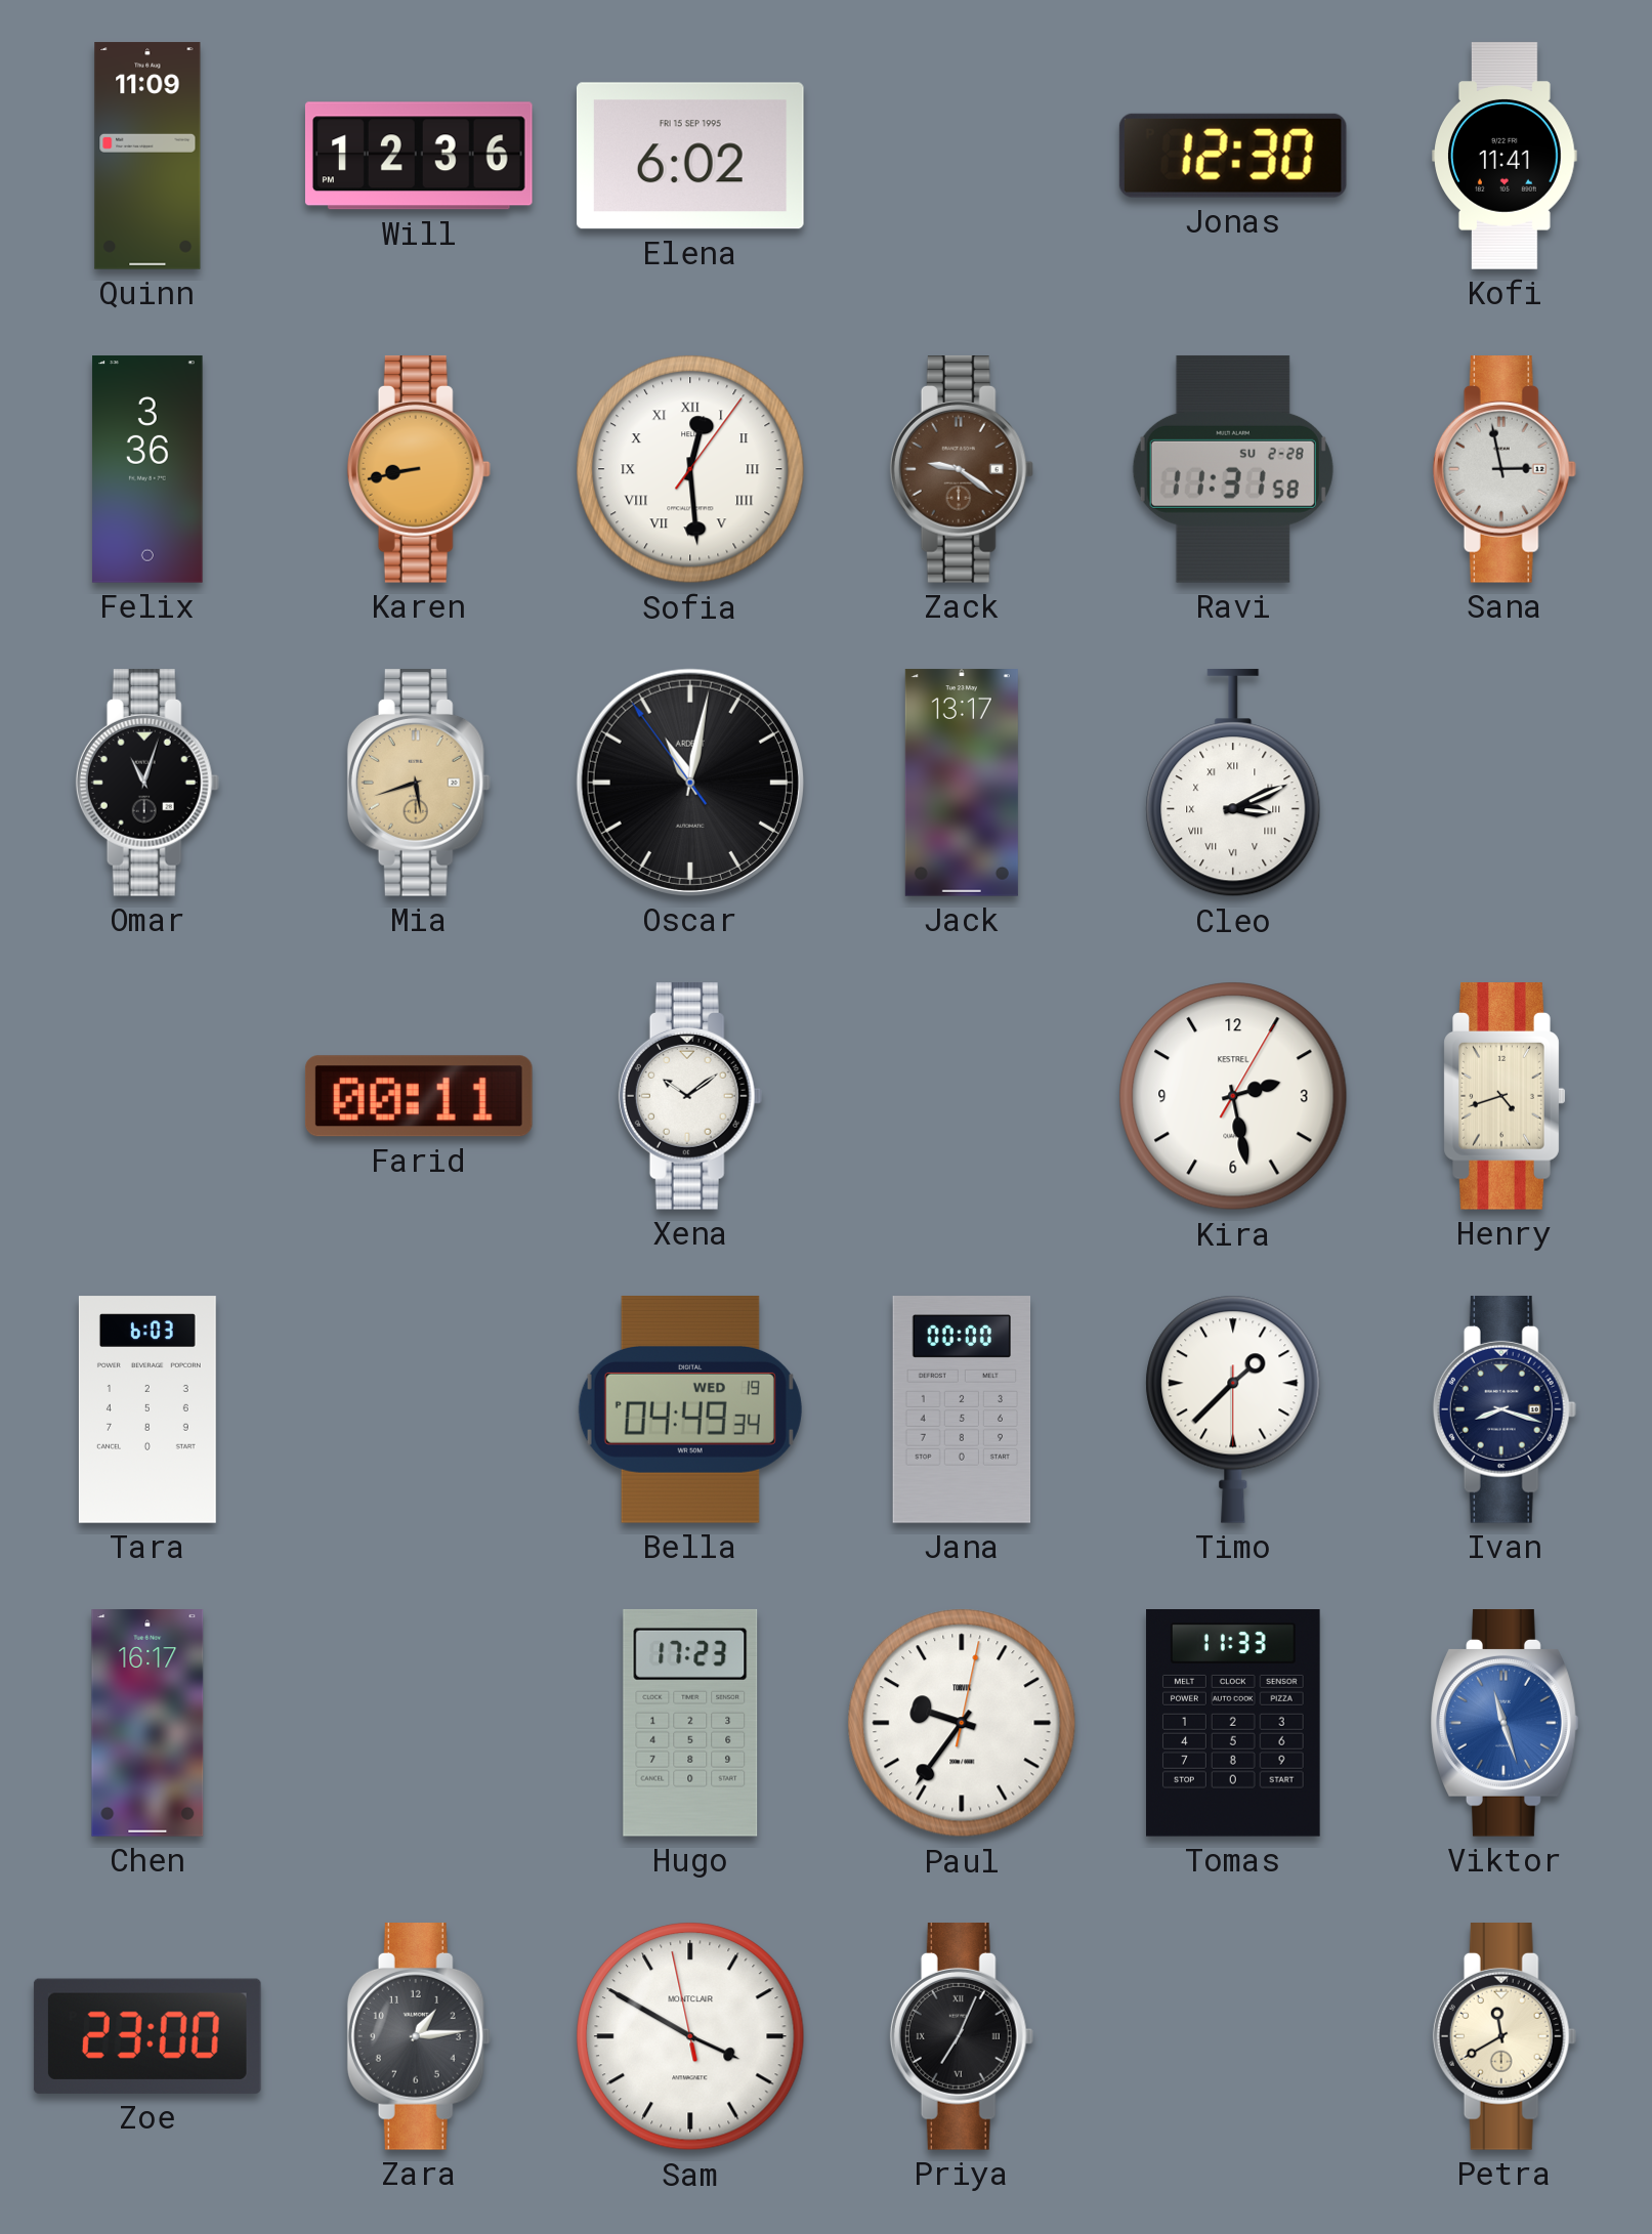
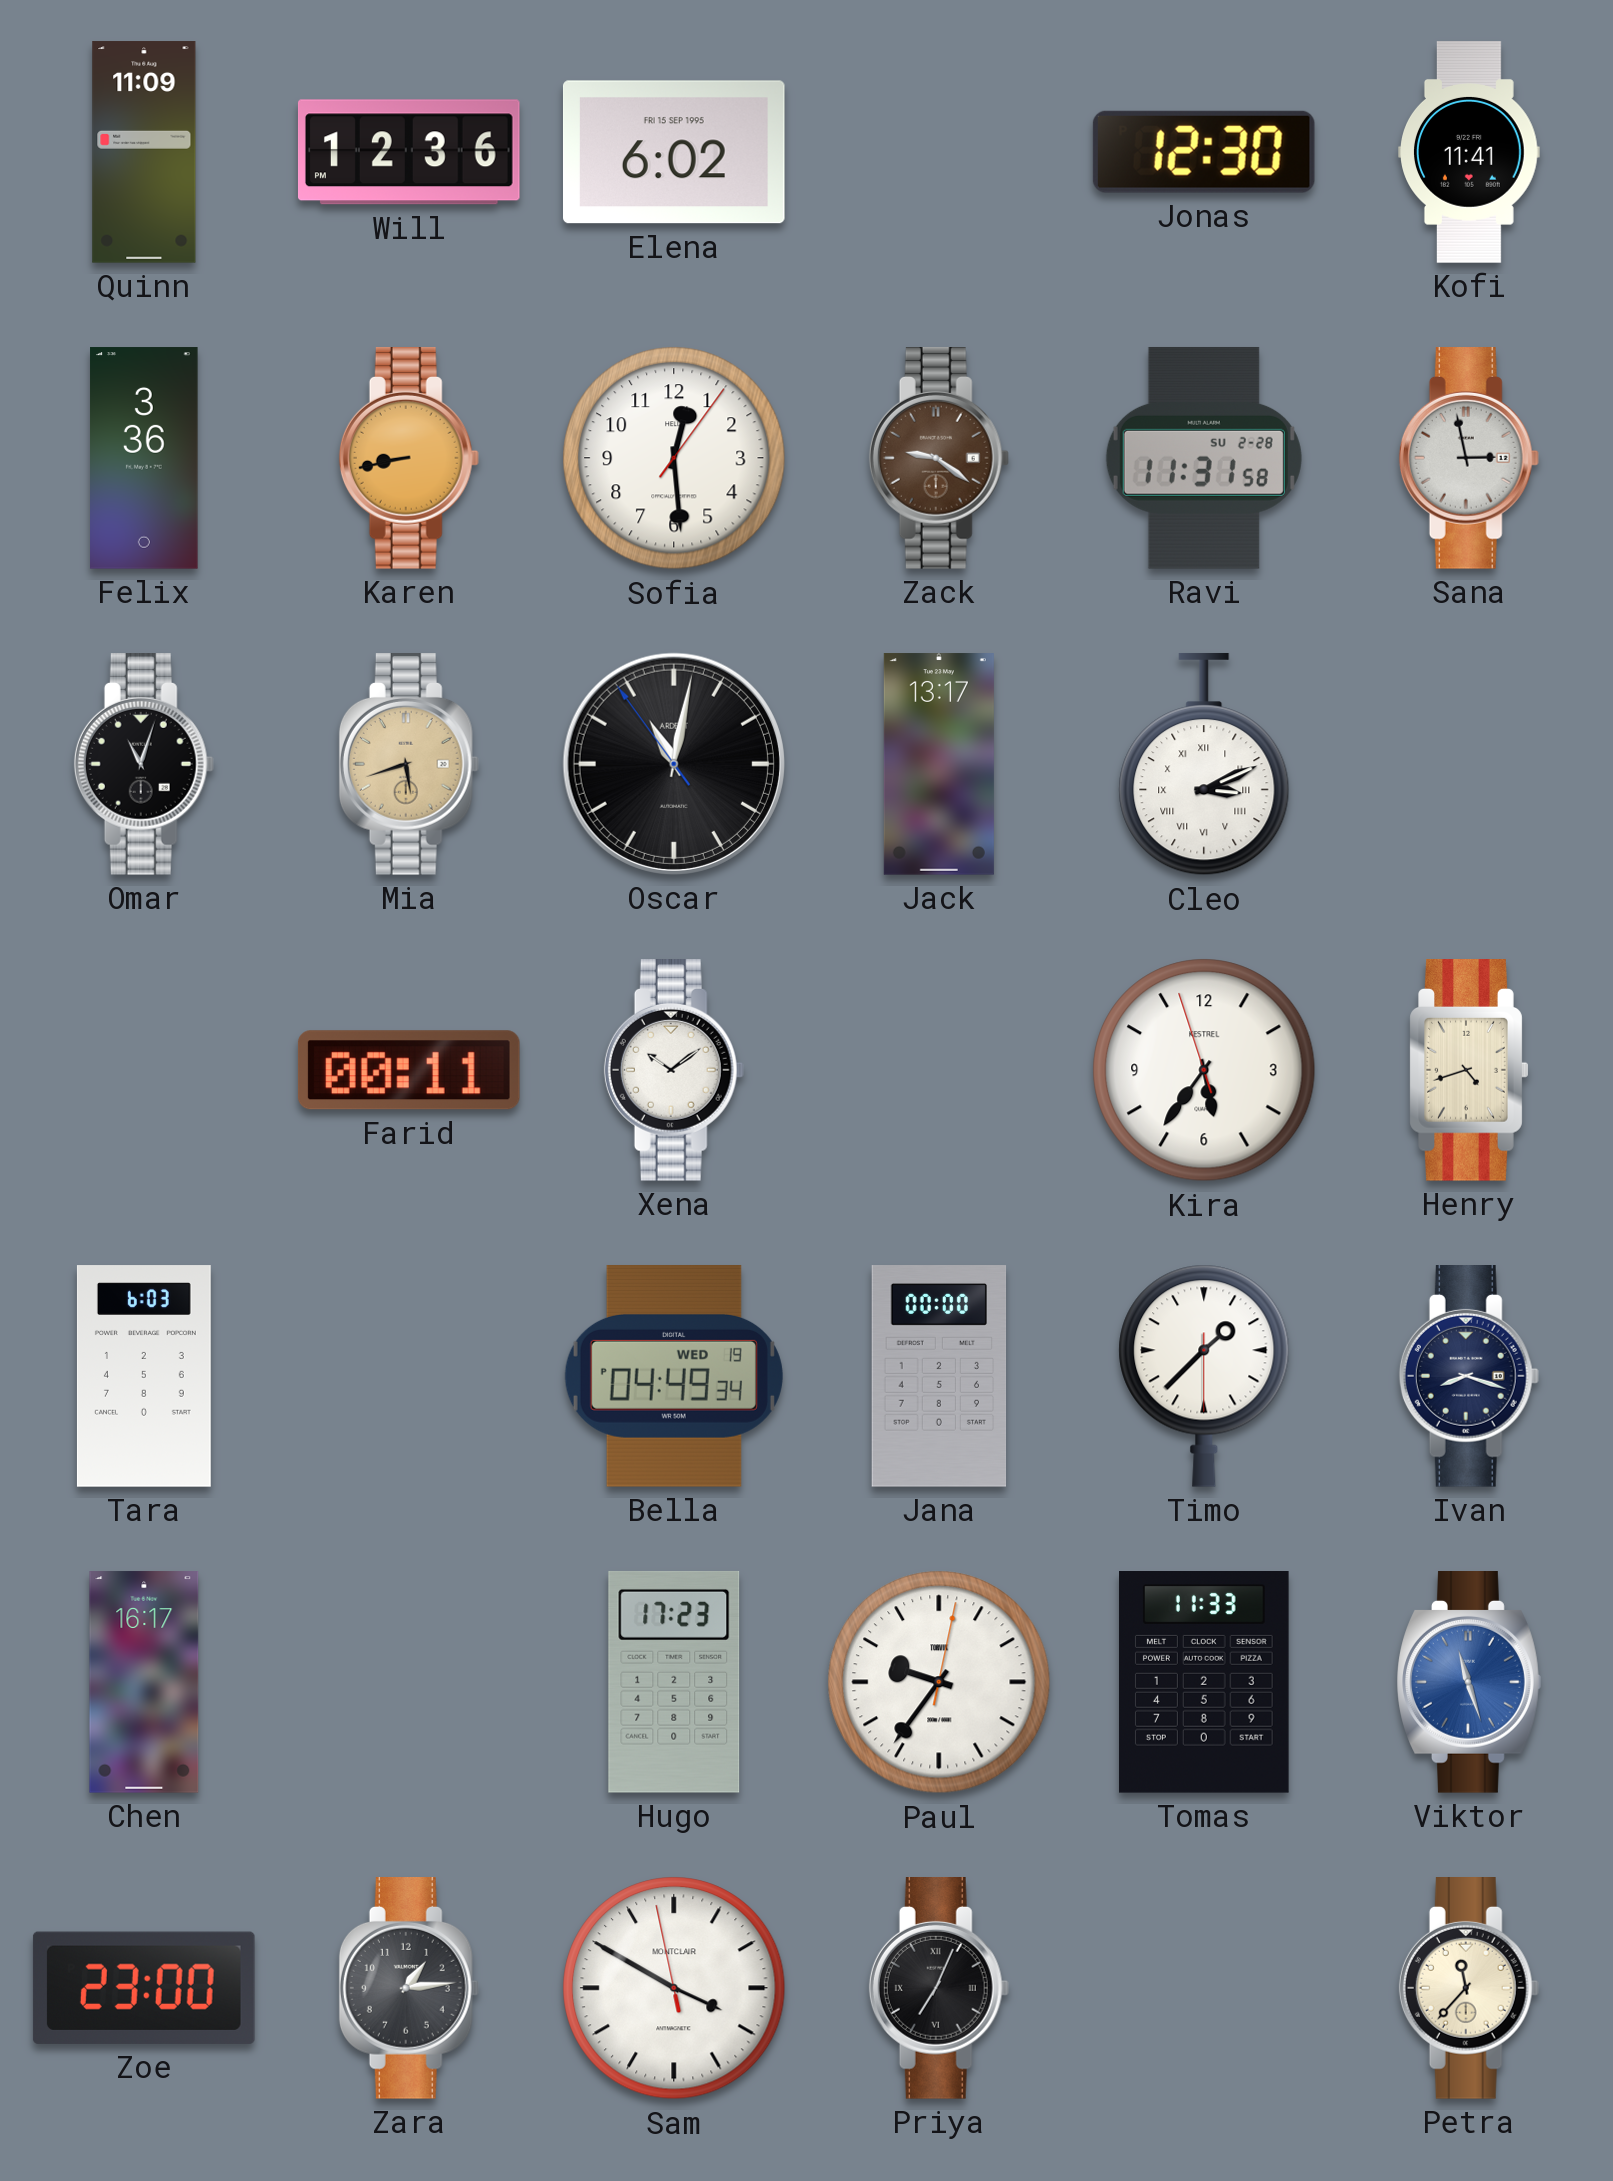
Sofia numerals: Roman -> Arabic (674, 458)
Kira: 2:28 -> 5:35 (1204, 1070)
Petra: 11:40 -> 11:37 (1469, 1989)
